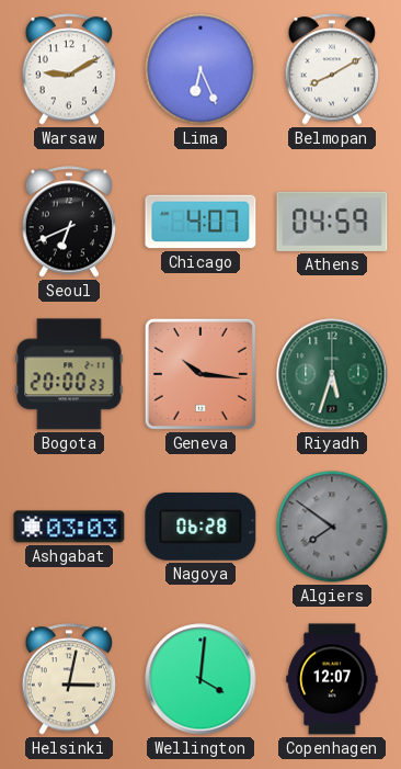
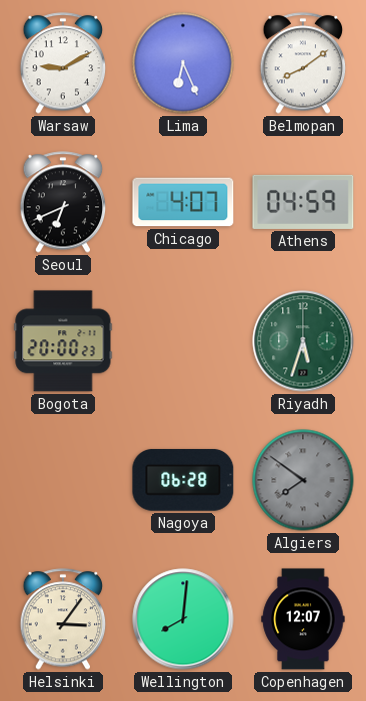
Belmopan: 8:10 -> 8:09 (303, 63)
Geneva: 10:16 -> none (200, 374)
Ashgabat: 03:03 -> none (69, 527)
Helsinki: 3:02 -> 3:06 (63, 619)
Wellington: 4:01 -> 8:01 (183, 619)
